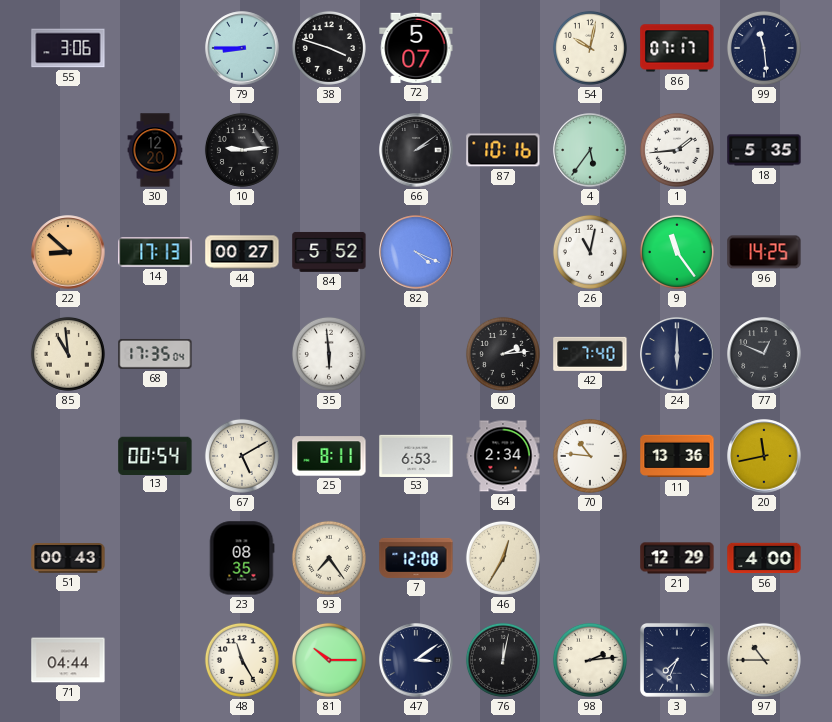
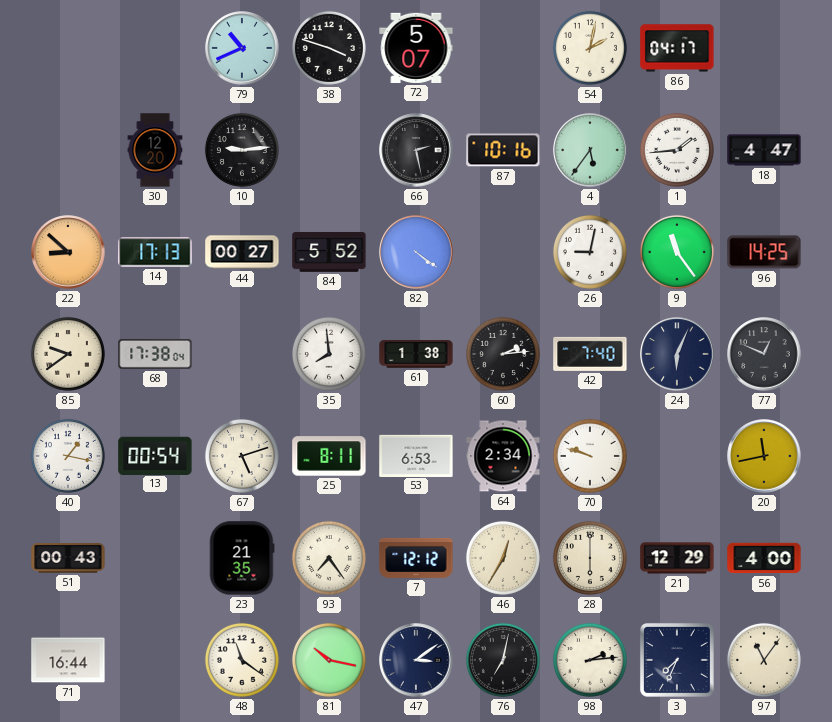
55: 3:06 -> none (68, 48)
79: 8:45 -> 10:41 (242, 48)
54: 10:02 -> 2:02 (590, 48)
86: 07:17 -> 04:17 (677, 48)
99: 11:29 -> none (764, 48)
66: 2:09 -> 2:28 (416, 150)
18: 5:35 -> 4:47 (764, 150)
82: 4:19 -> 4:21 (416, 252)
26: 11:02 -> 9:02 (590, 252)
85: 10:59 -> 9:39 (68, 354)
68: 17:35 -> 17:38 (155, 354)
35: 5:59 -> 7:59 (329, 354)
61: none -> 1:38 (416, 354)
24: 6:00 -> 6:04 (677, 354)
40: none -> 1:17 (68, 456)
67: 5:10 -> 5:12 (242, 456)
70: 10:46 -> 9:48 (590, 456)
11: 13:36 -> none (677, 456)
23: 08:35 -> 21:35 (242, 558)
7: 12:08 -> 12:12 (416, 558)
28: none -> 6:00 (590, 558)
71: 04:44 -> 16:44 (68, 660)
48: 11:25 -> 11:21 (242, 660)
81: 10:15 -> 10:17 (329, 660)
76: 12:02 -> 7:02 (503, 660)
97: 10:45 -> 11:06 (764, 660)
